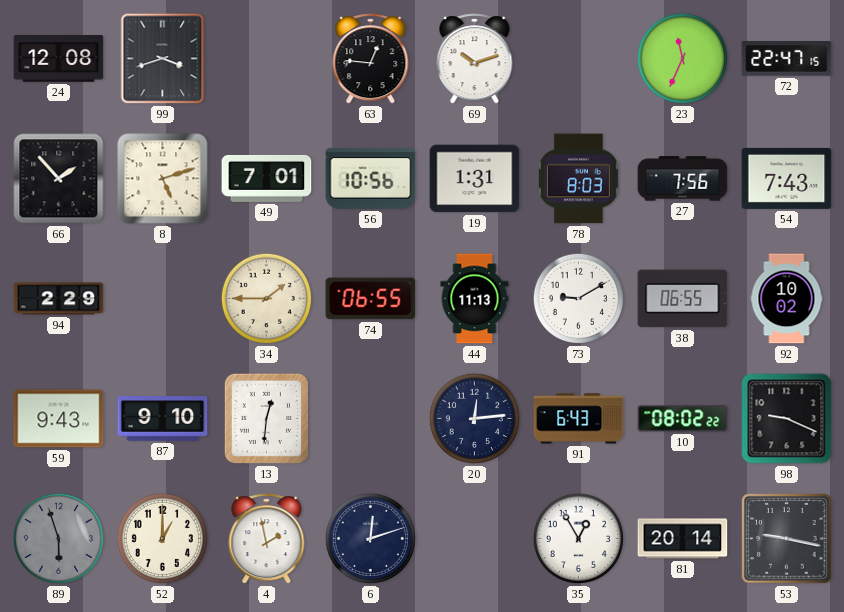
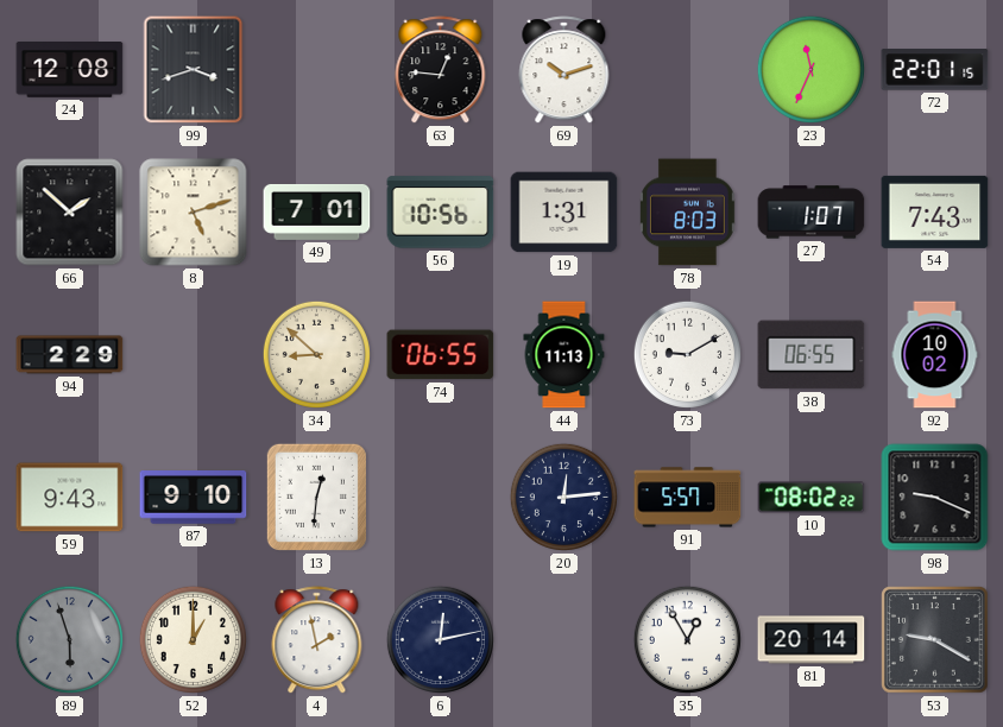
72: 22:47 -> 22:01 (935, 70)
66: 1:53 -> 1:52 (70, 213)
27: 7:56 -> 1:07 (812, 213)
34: 1:45 -> 8:52 (316, 354)
91: 6:43 -> 5:57 (688, 498)
6: 12:12 -> 12:13 (440, 639)
53: 9:17 -> 9:20 (935, 640)
